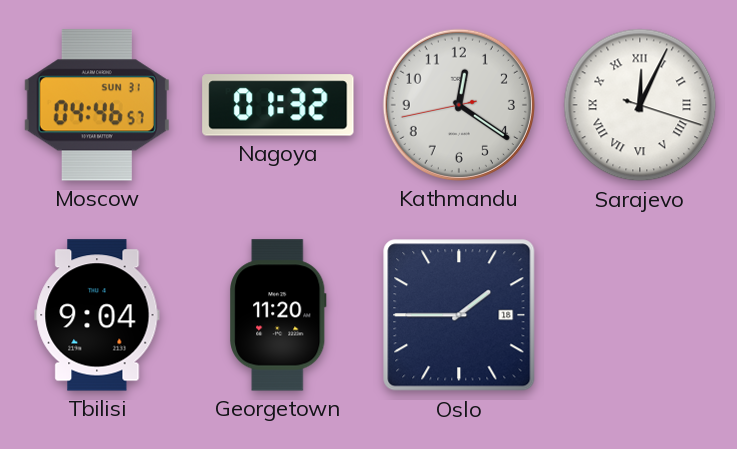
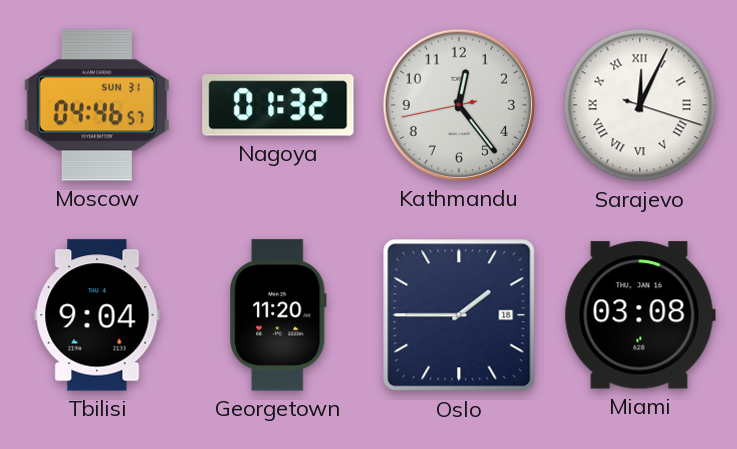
Kathmandu: 12:20 -> 12:23 (459, 105)
Miami: none -> 03:08 (640, 315)
